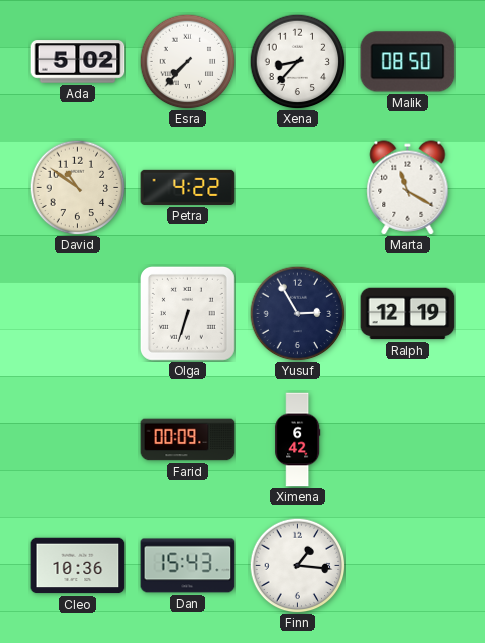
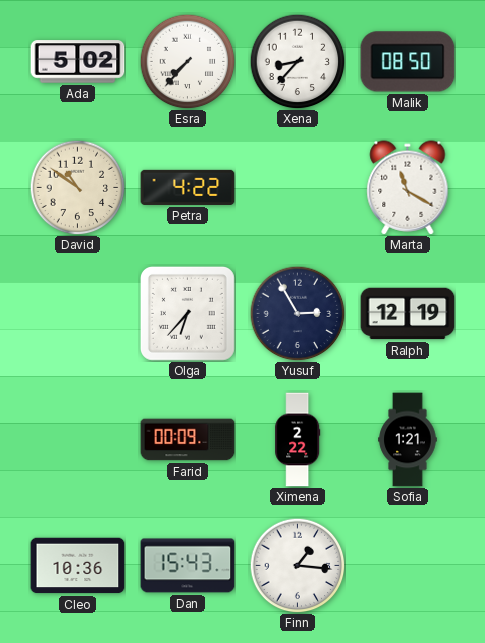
Olga: 6:33 -> 6:37 (187, 313)
Ximena: 6:42 -> 2:22 (298, 440)
Sofia: none -> 1:21 (408, 440)
